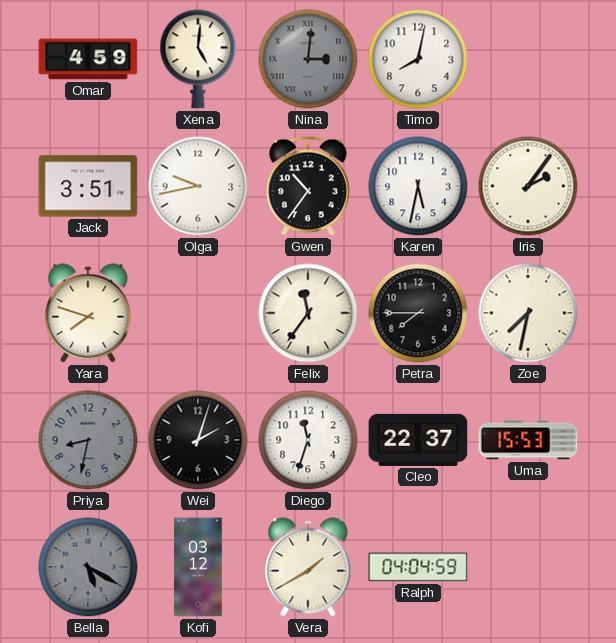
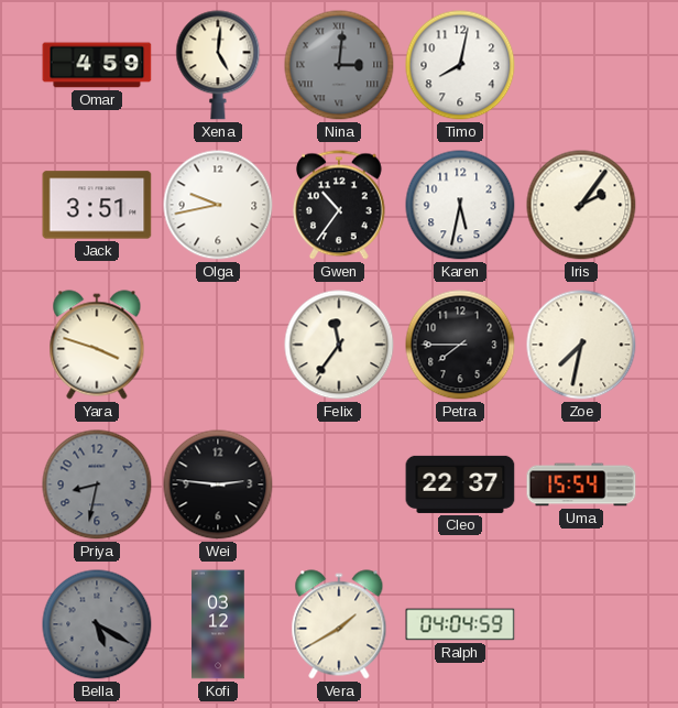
Yara: 7:48 -> 3:48 (97, 345)
Wei: 2:03 -> 2:46 (218, 484)
Diego: 11:33 -> none (308, 440)
Uma: 15:53 -> 15:54 (581, 484)
